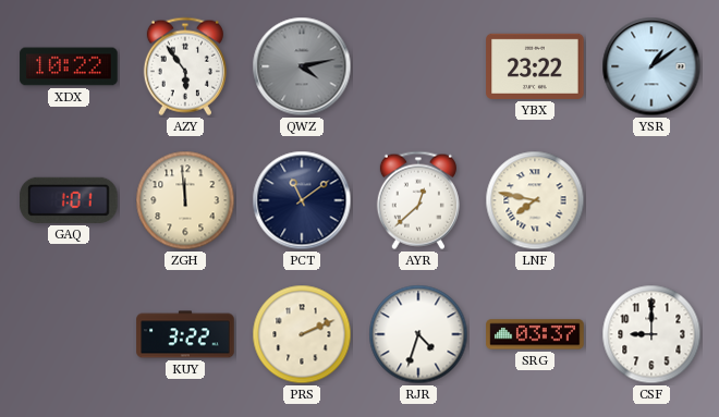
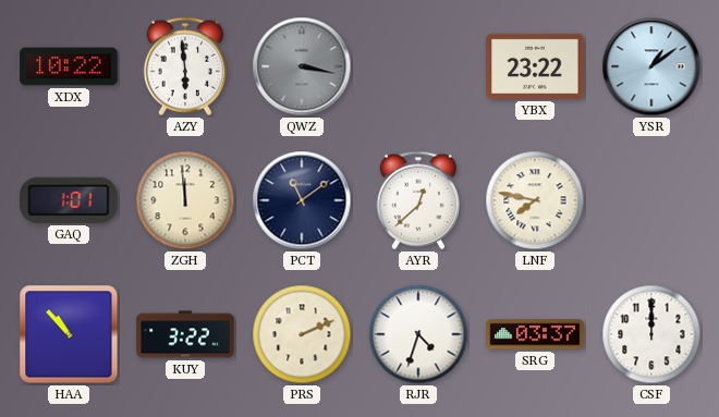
AZY: 5:54 -> 5:59 (185, 66)
QWZ: 4:13 -> 3:17 (302, 66)
HAA: none -> 10:53 (69, 334)
CSF: 9:00 -> 12:00 (651, 334)
